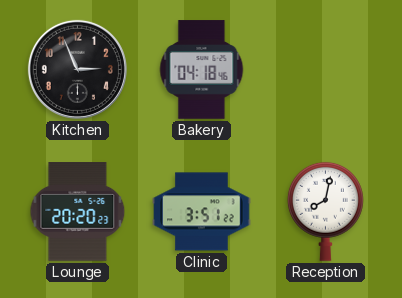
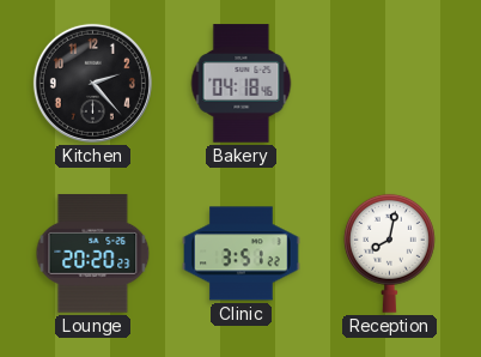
Kitchen: 2:56 -> 2:23 (92, 83)
